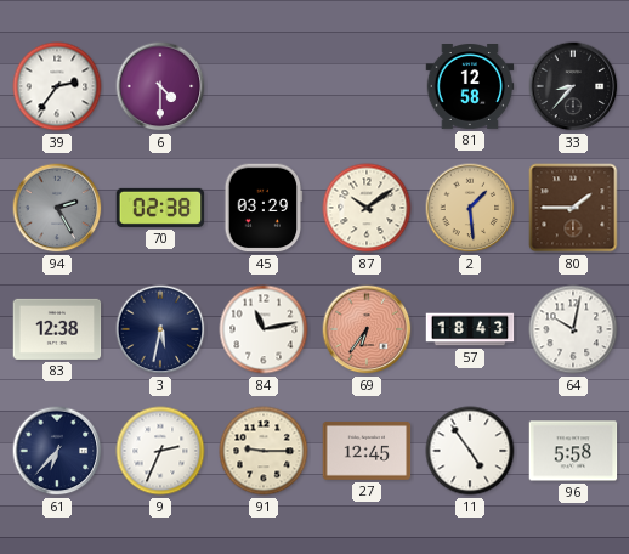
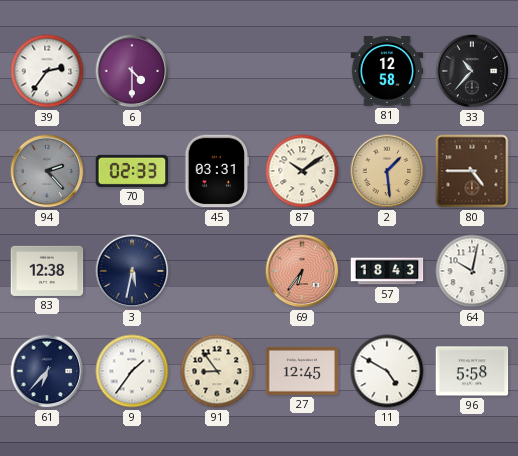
33: 8:37 -> 10:37 (472, 71)
94: 2:25 -> 2:23 (47, 171)
70: 02:38 -> 02:33 (132, 171)
45: 03:29 -> 03:31 (217, 171)
80: 1:45 -> 4:45 (472, 171)
84: 11:13 -> none (263, 329)
9: 2:34 -> 1:36 (132, 371)
91: 9:15 -> 8:54 (217, 371)
11: 4:54 -> 4:50 (387, 371)
